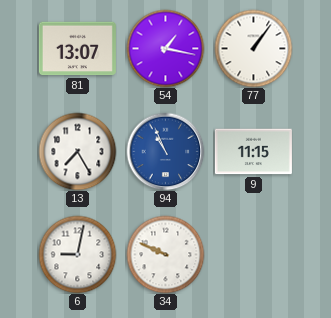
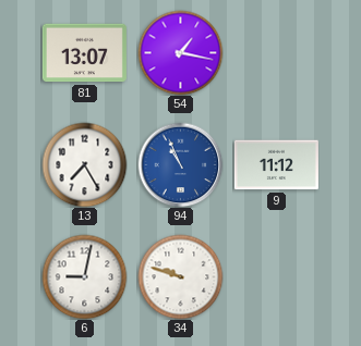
77: 1:06 -> none (253, 48)
9: 11:15 -> 11:12 (276, 165)
34: 9:49 -> 9:48 (180, 276)
